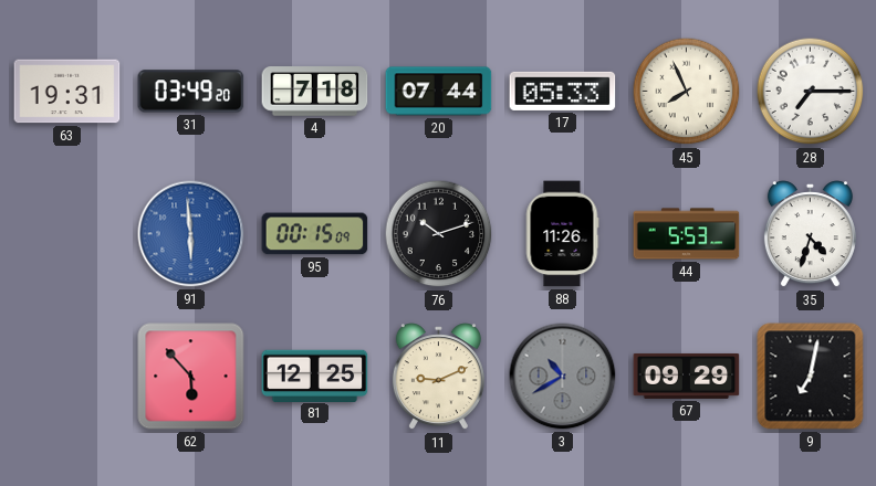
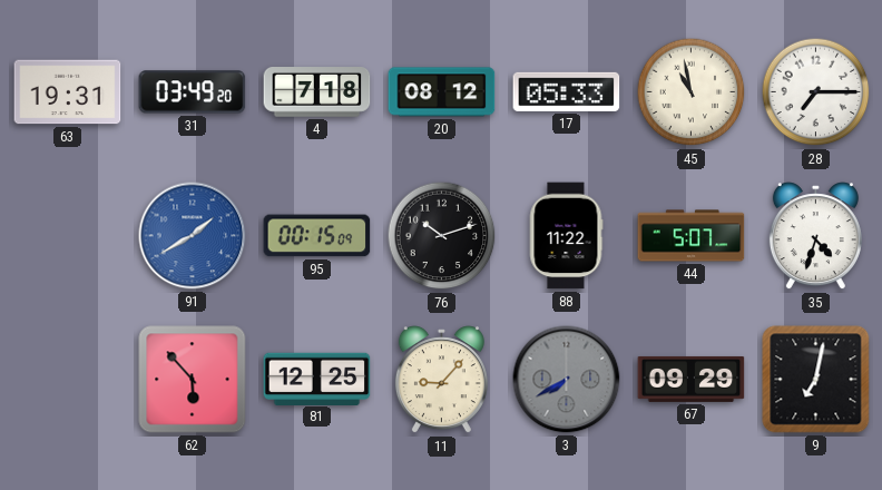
20: 07:44 -> 08:12 (442, 92)
45: 7:56 -> 10:58 (692, 92)
91: 5:59 -> 1:40 (193, 236)
88: 11:26 -> 11:22 (566, 236)
44: 5:53 -> 5:07 (692, 236)
11: 9:11 -> 9:07 (441, 380)
3: 10:40 -> 7:40 (567, 380)
